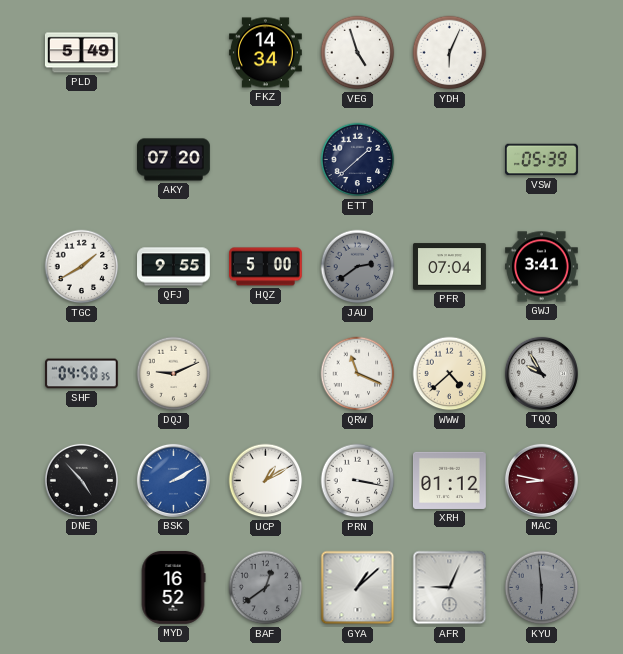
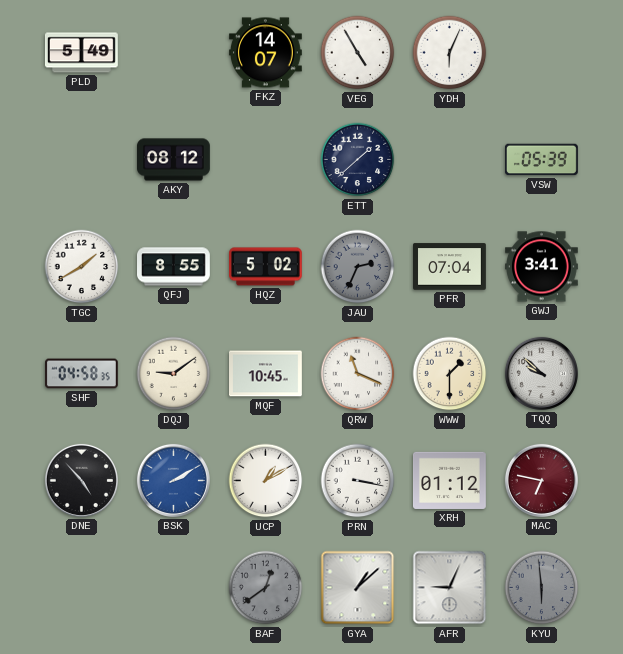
FKZ: 14:34 -> 14:07 (266, 53)
VEG: 4:57 -> 4:55 (358, 53)
AKY: 07:20 -> 08:12 (174, 160)
QFJ: 9:55 -> 8:55 (174, 267)
HQZ: 5:00 -> 5:02 (266, 267)
JAU: 2:39 -> 2:34 (358, 267)
DQJ: 9:11 -> 9:09 (174, 374)
MQF: none -> 10:45 (266, 374)
WWW: 4:38 -> 1:30 (450, 374)
TQQ: 9:55 -> 9:52 (541, 373)
MAC: 8:47 -> 6:47 (541, 480)
MYD: 16:52 -> none (173, 587)
